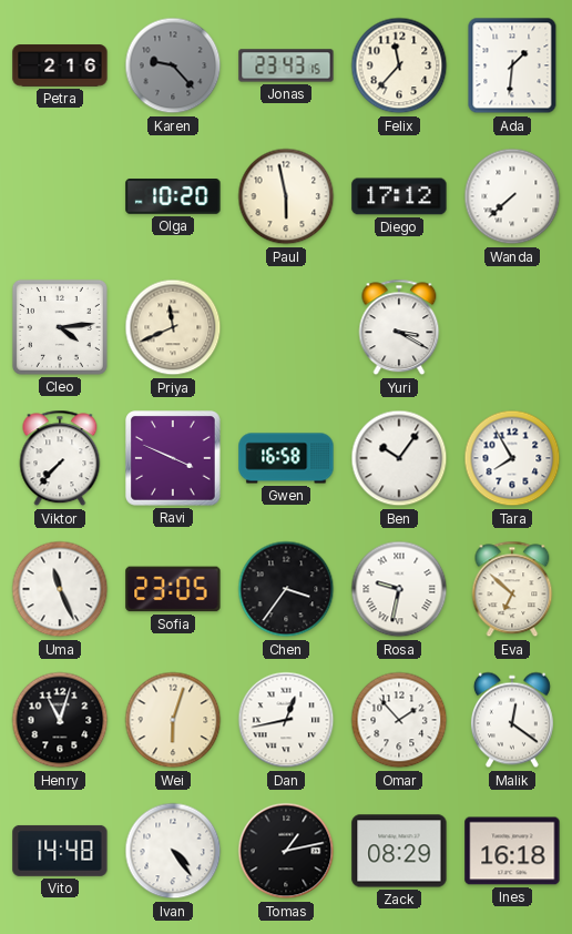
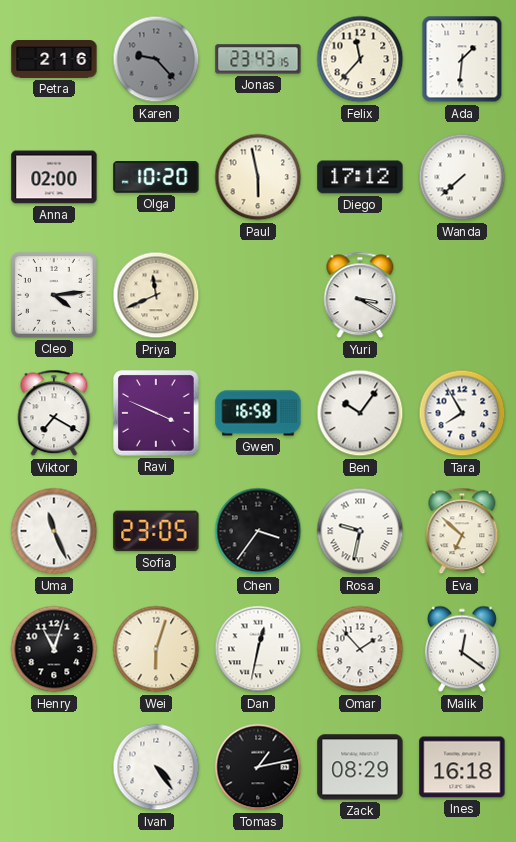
Anna: none -> 02:00 (54, 177)
Viktor: 7:37 -> 7:20 (54, 413)
Dan: 12:43 -> 12:32 (258, 649)
Vito: 14:48 -> none (60, 851)
